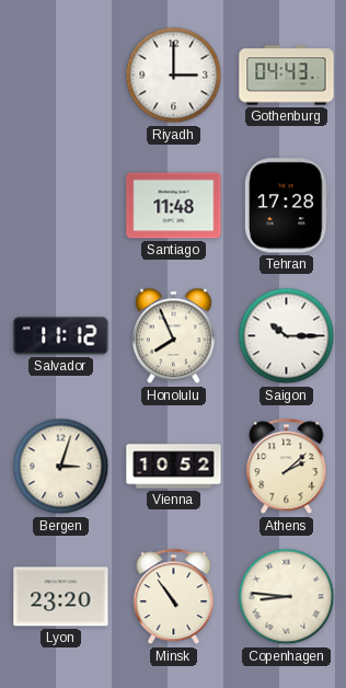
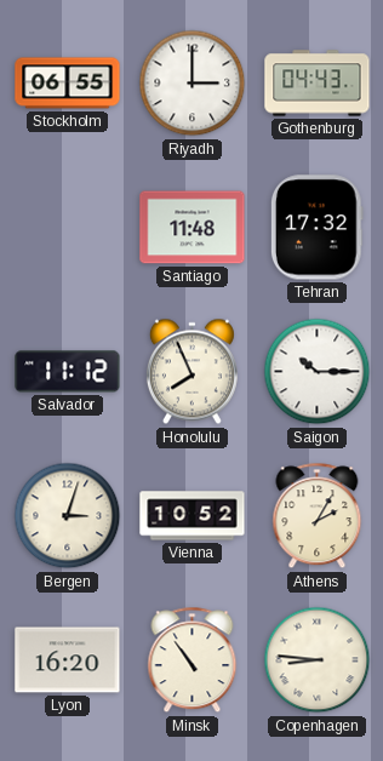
Stockholm: none -> 06:55 (68, 84)
Tehran: 17:28 -> 17:32 (316, 228)
Athens: 2:08 -> 2:05 (318, 516)
Lyon: 23:20 -> 16:20 (68, 660)
